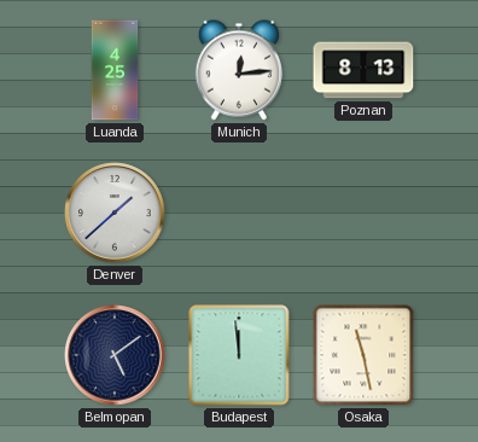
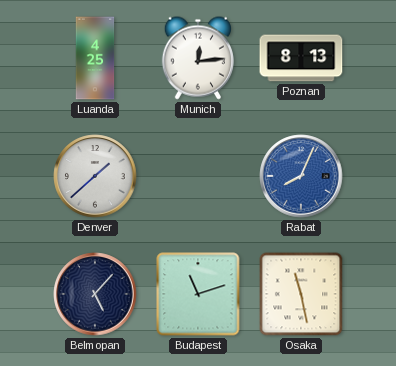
Rabat: none -> 8:04 (301, 176)
Belmopan: 5:09 -> 5:07 (95, 294)
Budapest: 11:59 -> 11:12 (198, 294)
